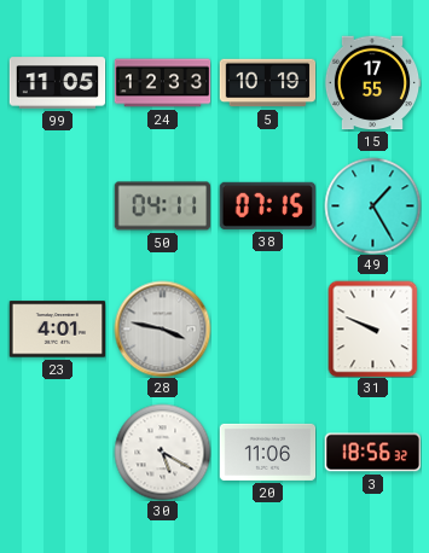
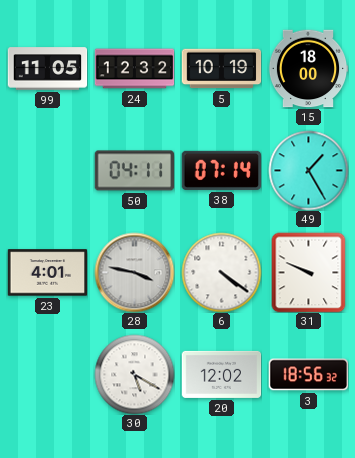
24: 12:33 -> 12:32 (134, 69)
15: 17:55 -> 18:00 (308, 69)
38: 07:15 -> 07:14 (221, 170)
6: none -> 4:21 (221, 272)
20: 11:06 -> 12:02 (221, 374)
